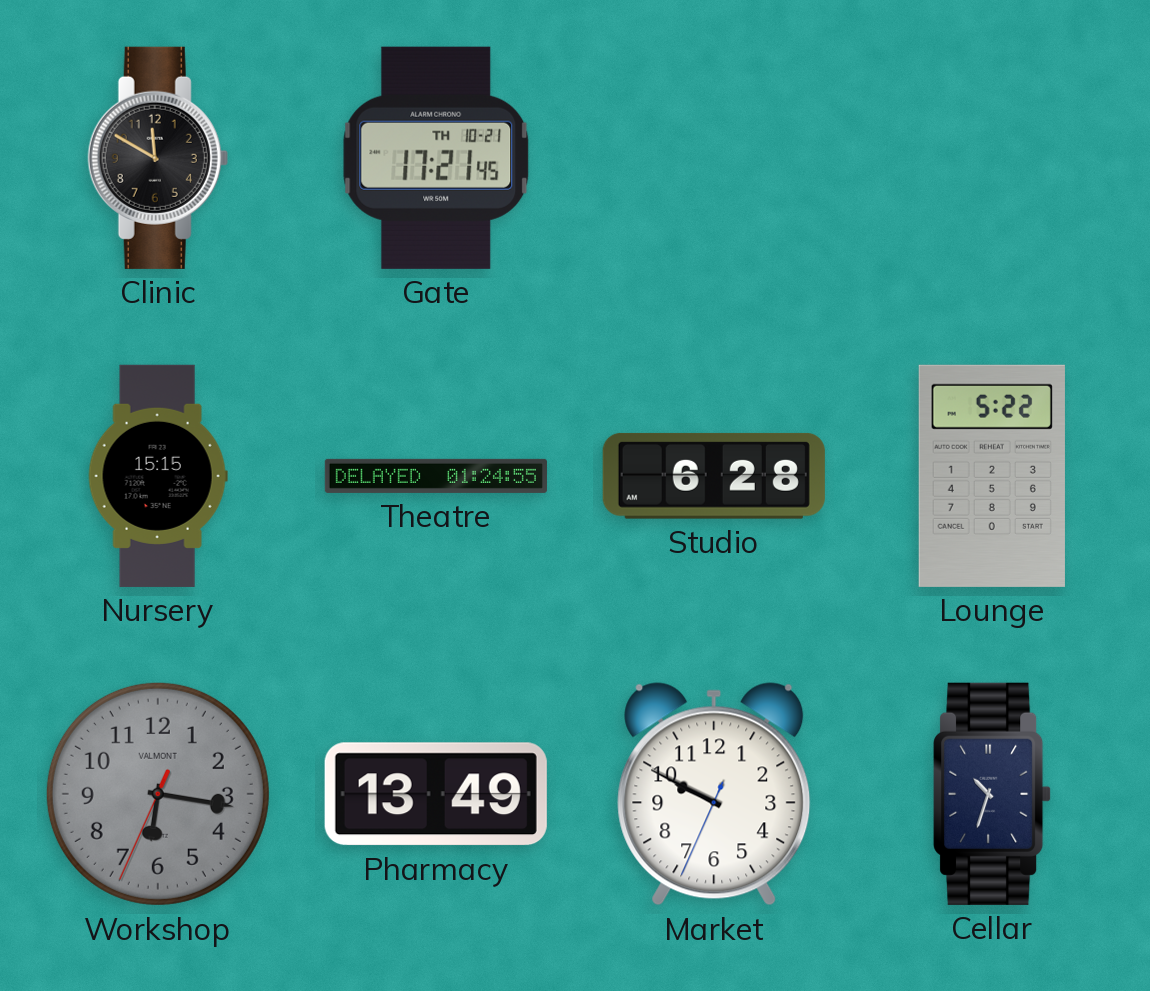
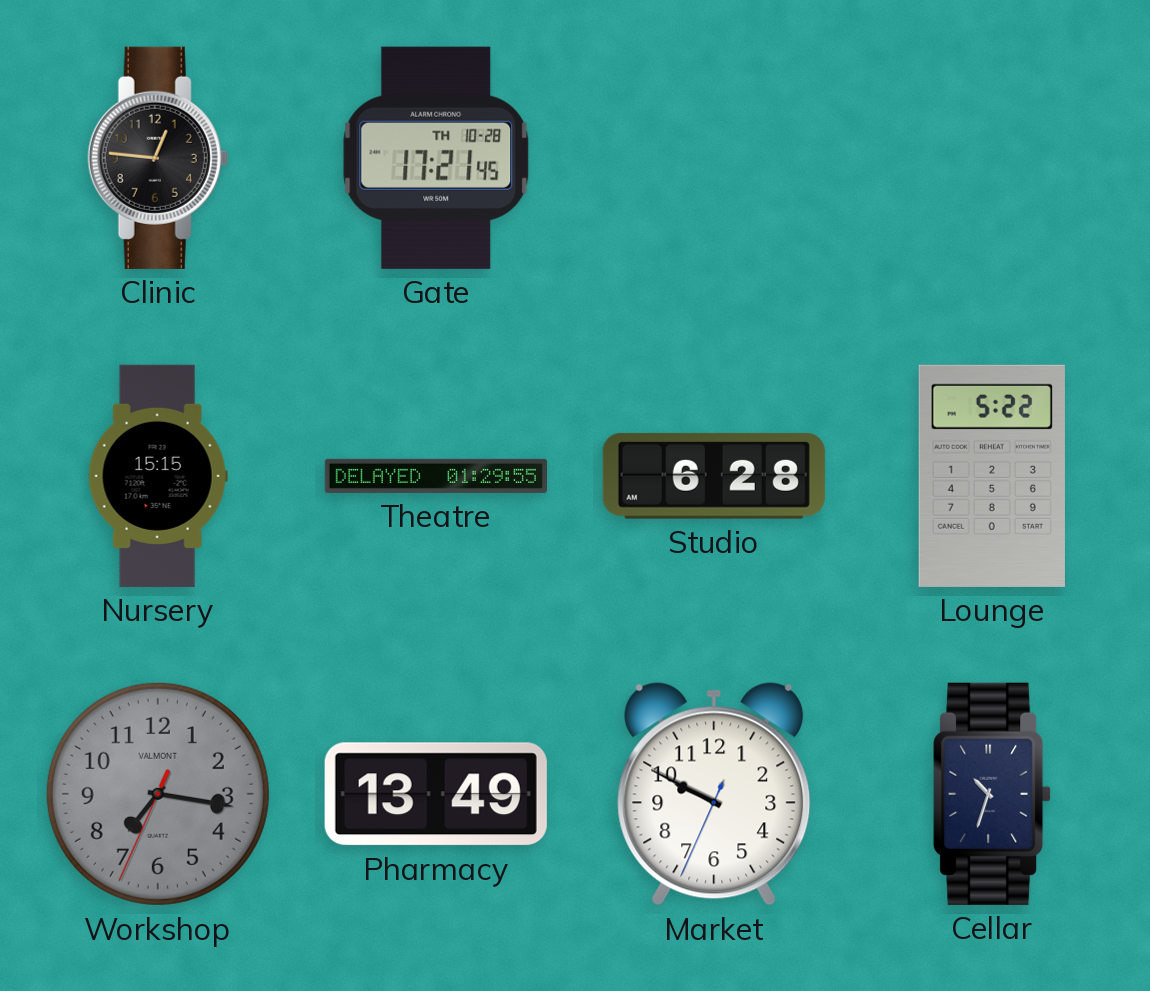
Clinic: 11:50 -> 12:46 (158, 158)
Gate date: TH 10-21 -> TH 10-28 (436, 158)
Theatre: 01:24 -> 01:29 (436, 476)
Workshop: 6:16 -> 7:16 (158, 794)
